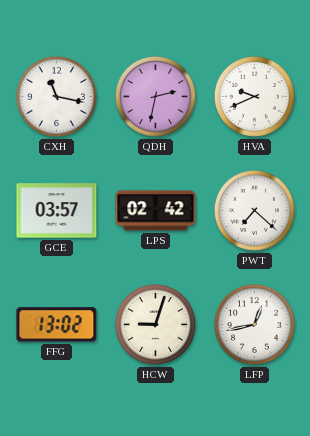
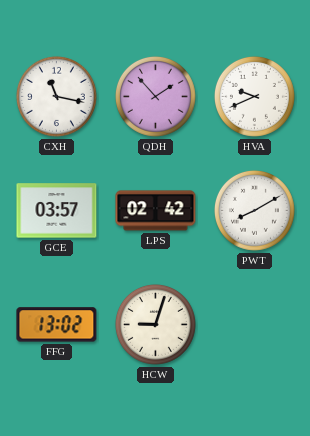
QDH: 2:32 -> 1:53 (155, 96)
PWT: 7:22 -> 8:10 (254, 210)
LFP: 12:43 -> none (254, 324)
